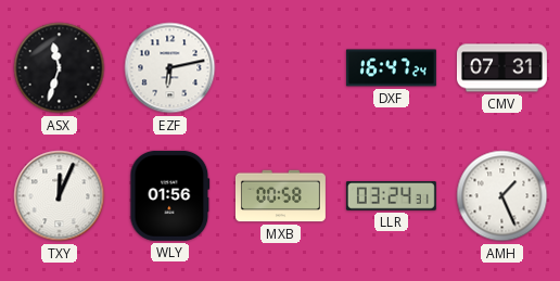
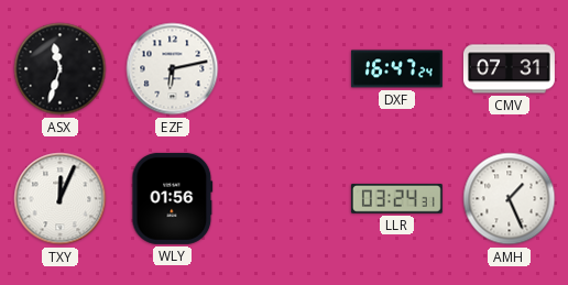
MXB: 00:58 -> none (280, 196)
